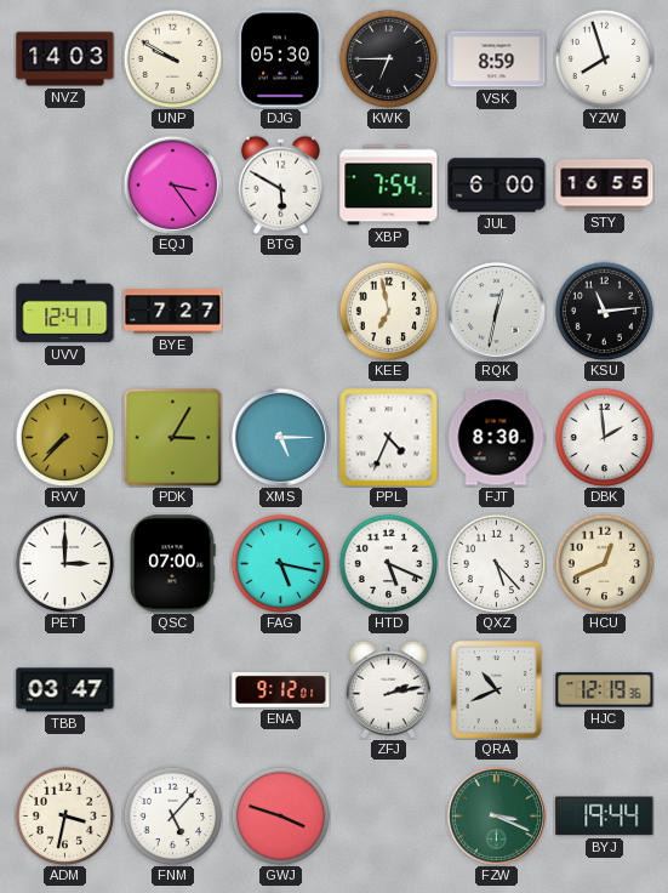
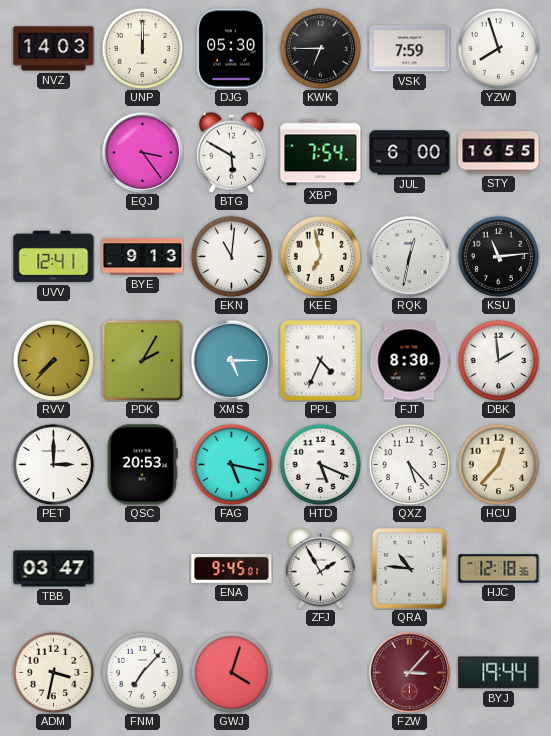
UNP: 9:50 -> 12:00 (142, 48)
VSK: 8:59 -> 7:59 (410, 49)
BYE: 7:27 -> 9:13 (143, 257)
EKN: none -> 11:01 (231, 256)
PDK: 3:05 -> 2:05 (142, 360)
QSC: 07:00 -> 20:53 (142, 465)
HCU: 12:41 -> 12:37 (498, 464)
ENA: 9:12 -> 9:45 (232, 568)
ZFJ: 2:13 -> 1:55 (320, 568)
QRA: 10:41 -> 10:46 (410, 569)
HJC: 12:19 -> 12:18 (499, 569)
FNM: 5:07 -> 7:07 (142, 672)
GWJ: 3:48 -> 4:03 (231, 672)
FZW: 3:19 -> 3:07 (409, 672)
FZW dial: green -> burgundy (409, 672)
